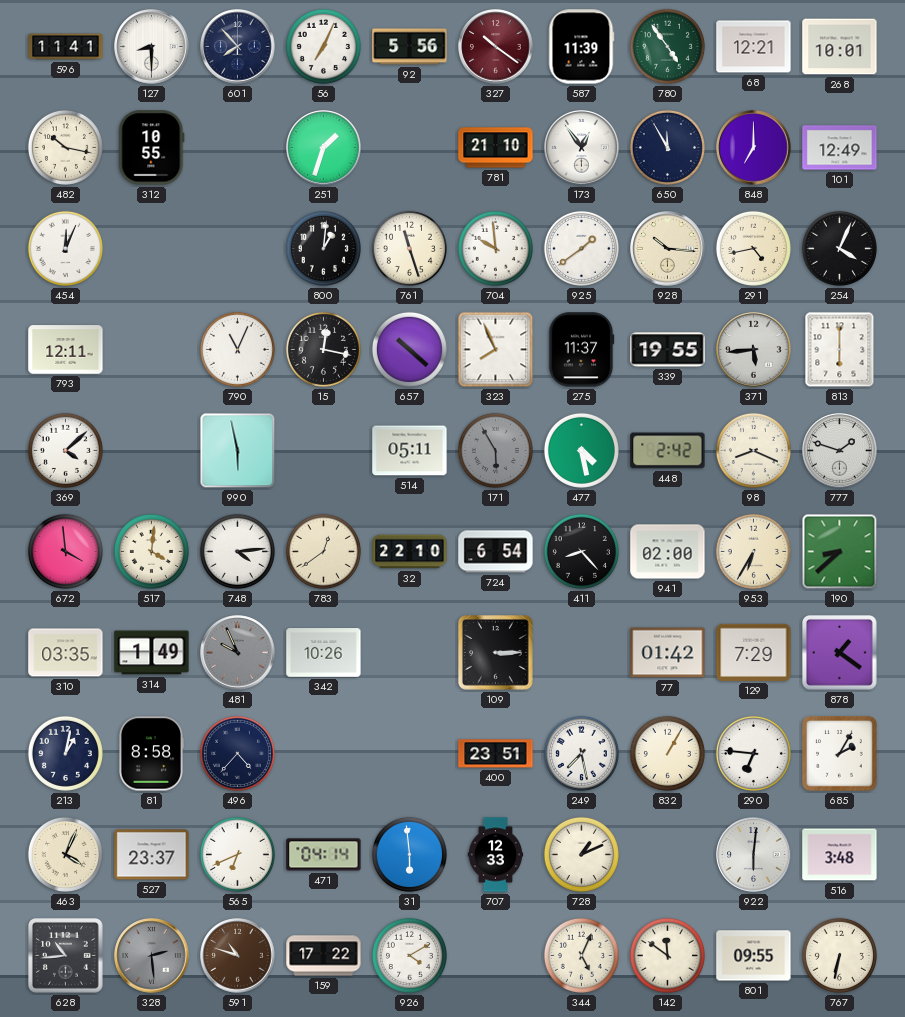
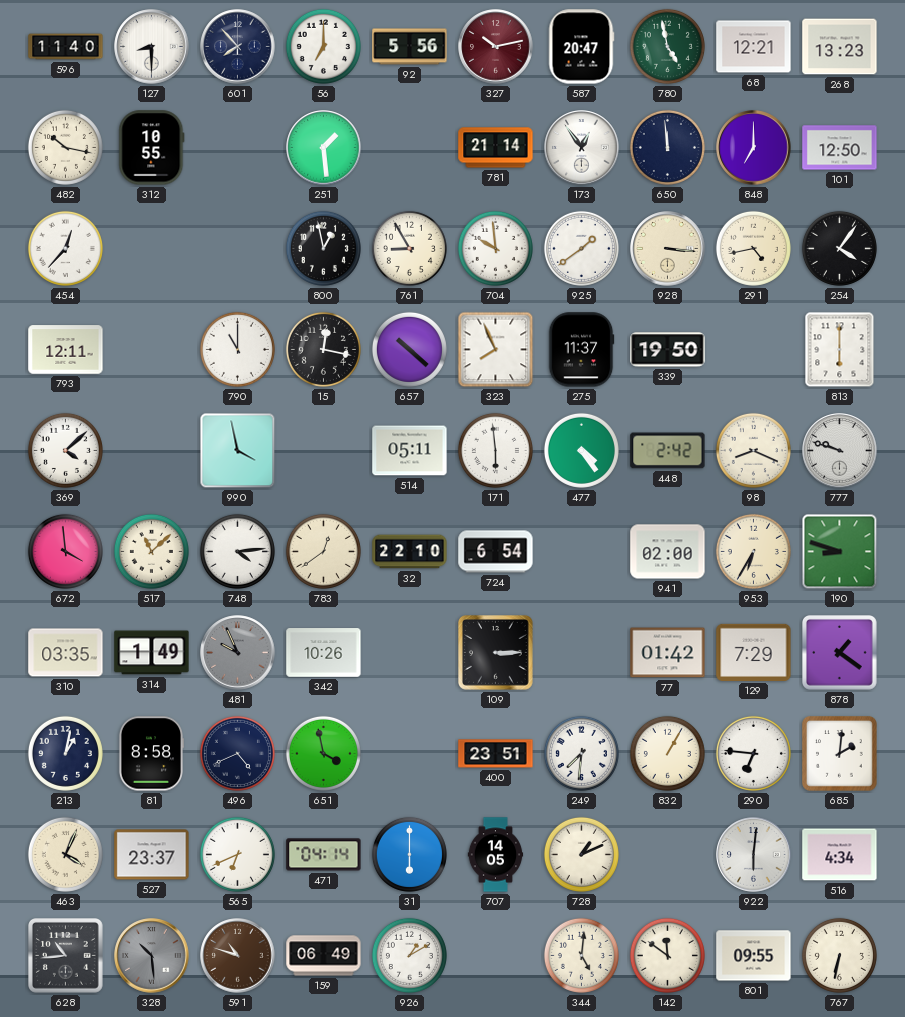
596: 11:41 -> 11:40 (66, 47)
56: 7:04 -> 7:00 (323, 46)
327: 10:21 -> 10:13 (496, 47)
587: 11:39 -> 20:47 (581, 47)
780: 4:54 -> 4:58 (667, 46)
268: 10:01 -> 13:23 (840, 47)
251: 1:33 -> 1:29 (324, 148)
781: 21:10 -> 21:14 (496, 148)
650: 11:55 -> 11:59 (667, 147)
101: 12:49 -> 12:50 (840, 148)
454: 12:04 -> 12:37 (65, 248)
800: 1:01 -> 12:58 (323, 248)
761: 11:27 -> 8:55 (409, 248)
928: 10:16 -> 3:16 (668, 249)
254: 4:04 -> 4:06 (839, 248)
790: 11:04 -> 11:00 (237, 349)
339: 19:55 -> 19:50 (668, 350)
371: 5:44 -> none (754, 350)
990: 5:58 -> 3:58 (238, 451)
171: 5:55 -> 5:59 (495, 450)
171 dial: grey -> white (495, 450)
477: 4:28 -> 4:24 (581, 450)
777: 1:48 -> 9:48 (840, 451)
517: 4:01 -> 11:08 (151, 551)
411: 8:23 -> none (581, 551)
190: 8:38 -> 8:48 (840, 552)
496: 4:37 -> 4:41 (237, 753)
651: none -> 3:58 (323, 753)
249: 7:28 -> 7:31 (581, 753)
685: 2:05 -> 2:01 (840, 754)
31: 5:59 -> 6:00 (409, 854)
707: 12:33 -> 14:05 (496, 855)
516: 3:48 -> 4:34 (840, 855)
328: 2:29 -> 10:29 (152, 956)
159: 17:22 -> 06:49 (324, 956)
926: 4:10 -> 1:10 (409, 955)
344: 5:04 -> 5:01 (581, 955)
